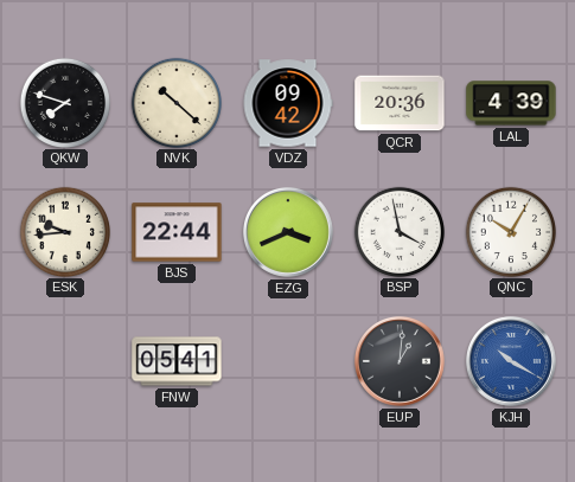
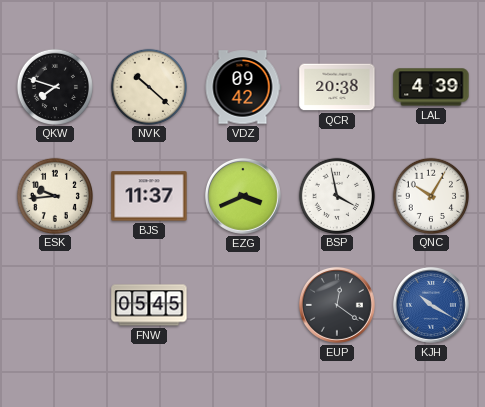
QCR: 20:36 -> 20:38 (337, 87)
BJS: 22:44 -> 11:37 (149, 196)
FNW: 05:41 -> 05:45 (149, 305)
EUP: 1:01 -> 12:21 (337, 305)
